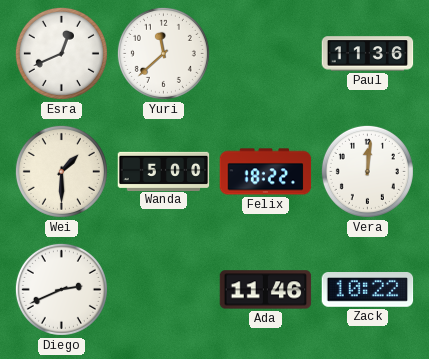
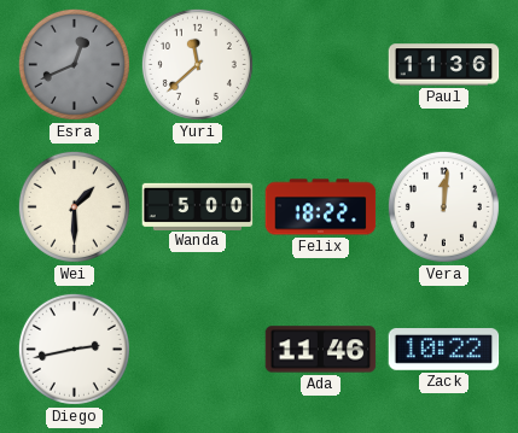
Esra dial: white -> grey (74, 64)
Diego: 2:41 -> 2:43 (74, 349)
